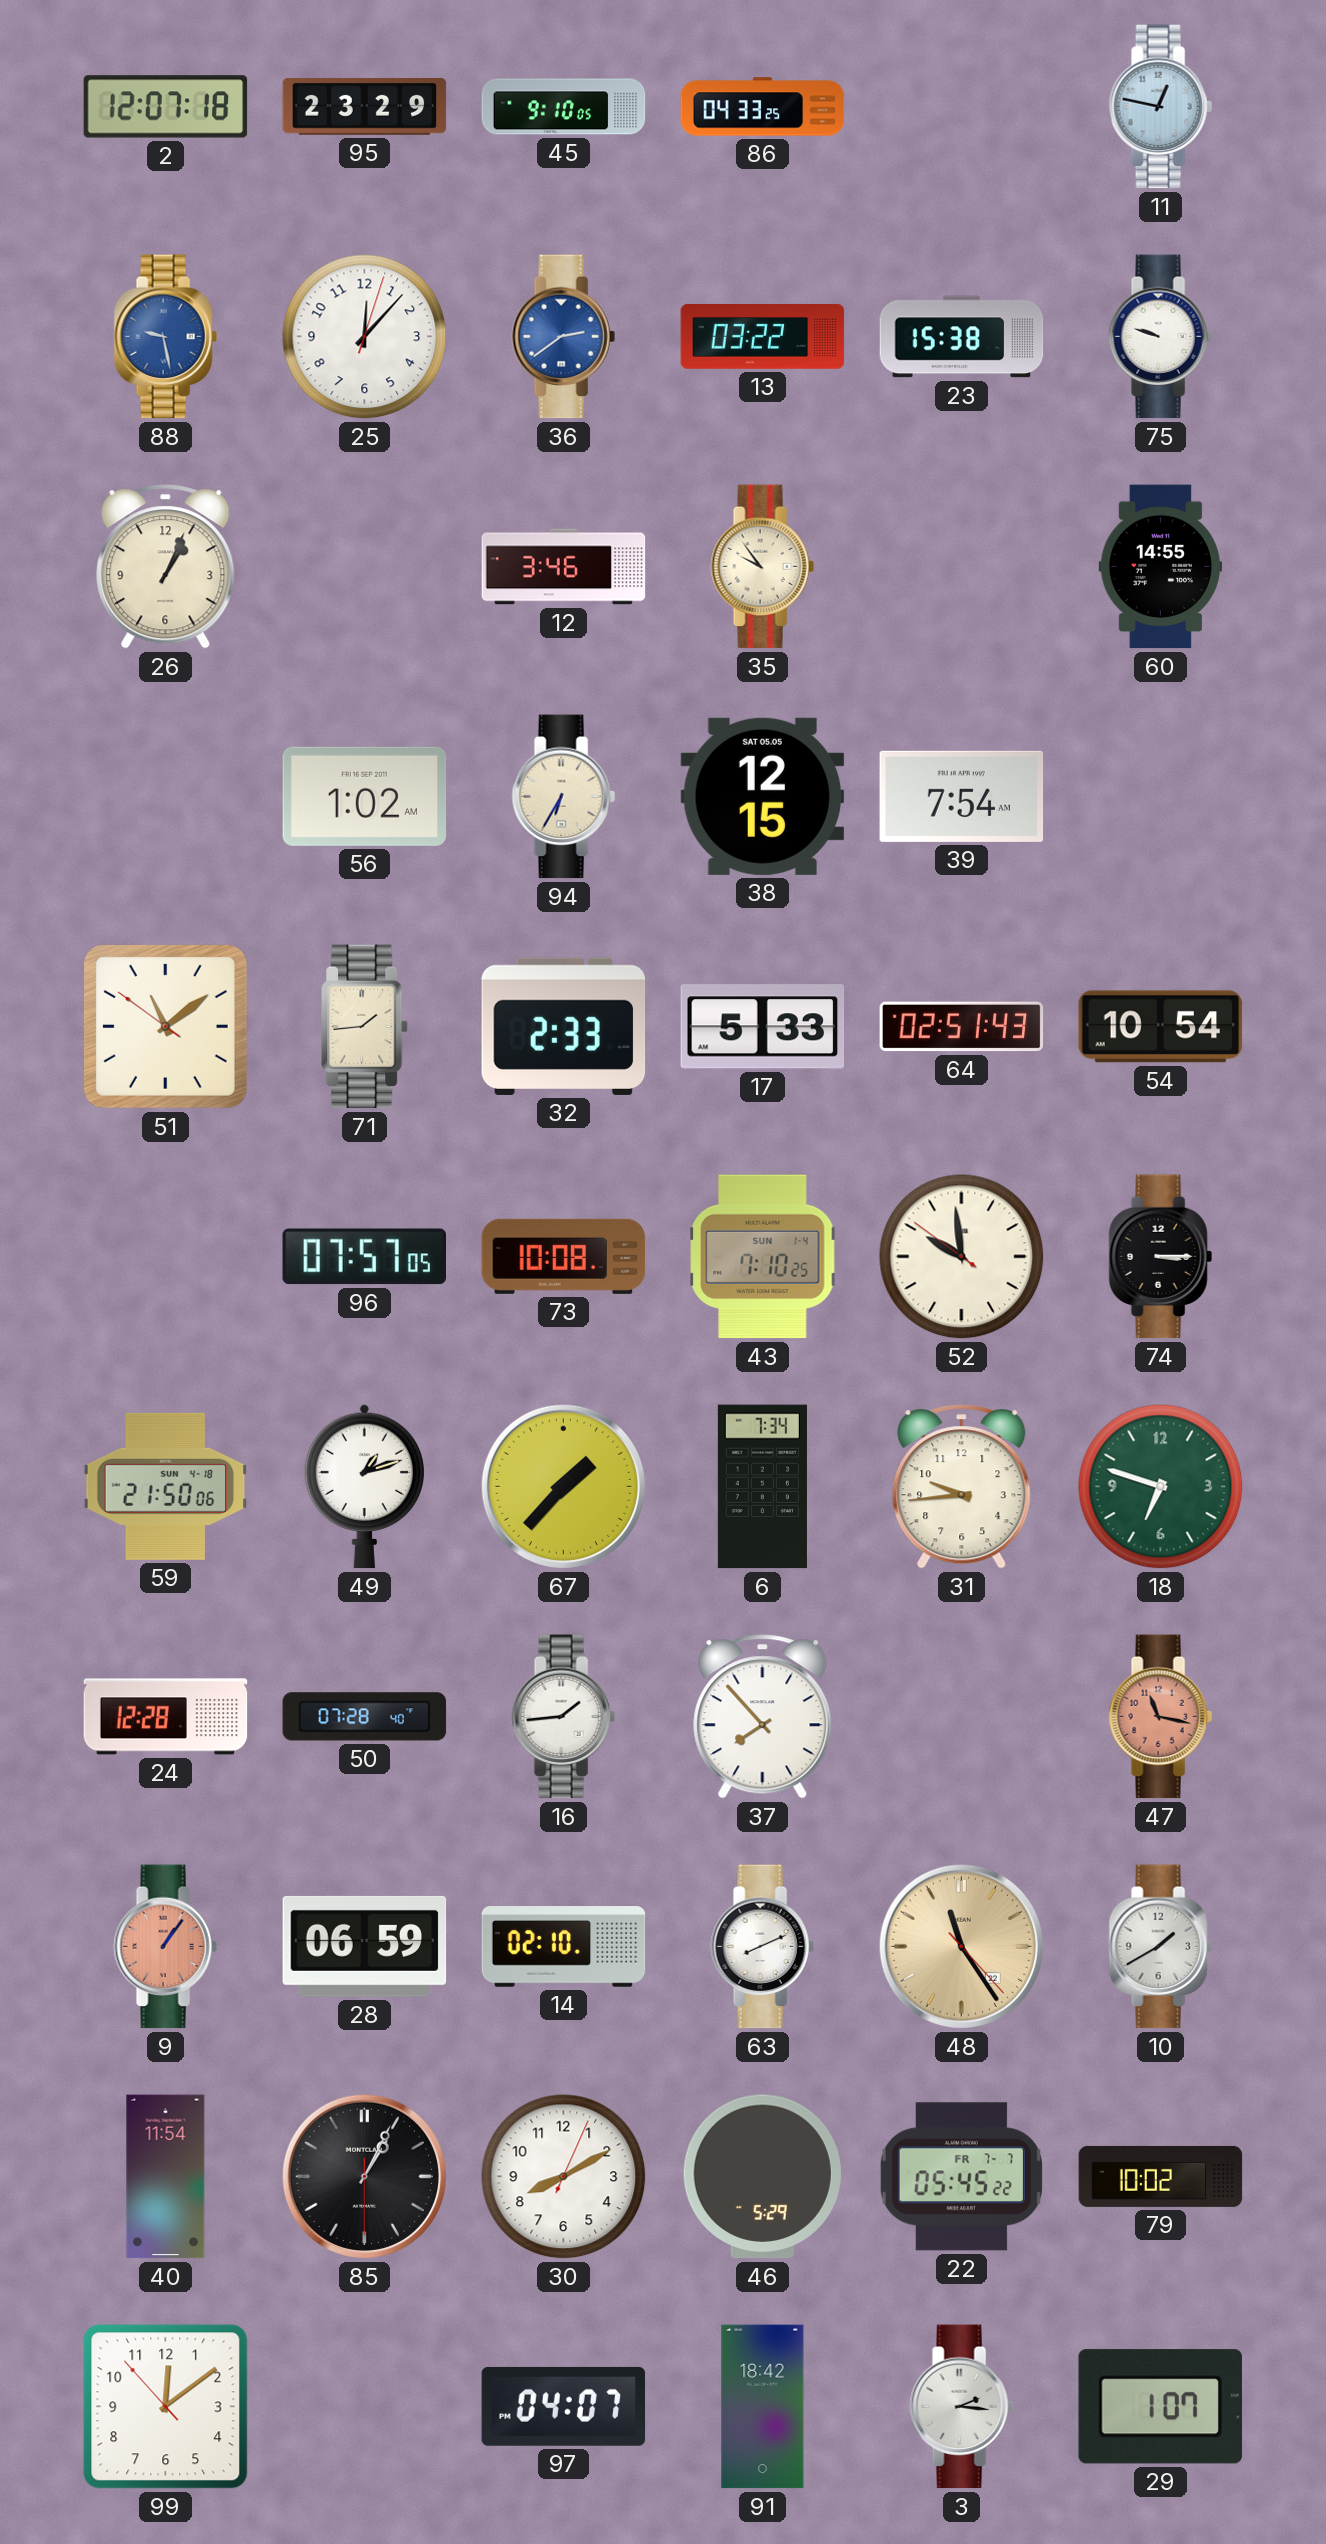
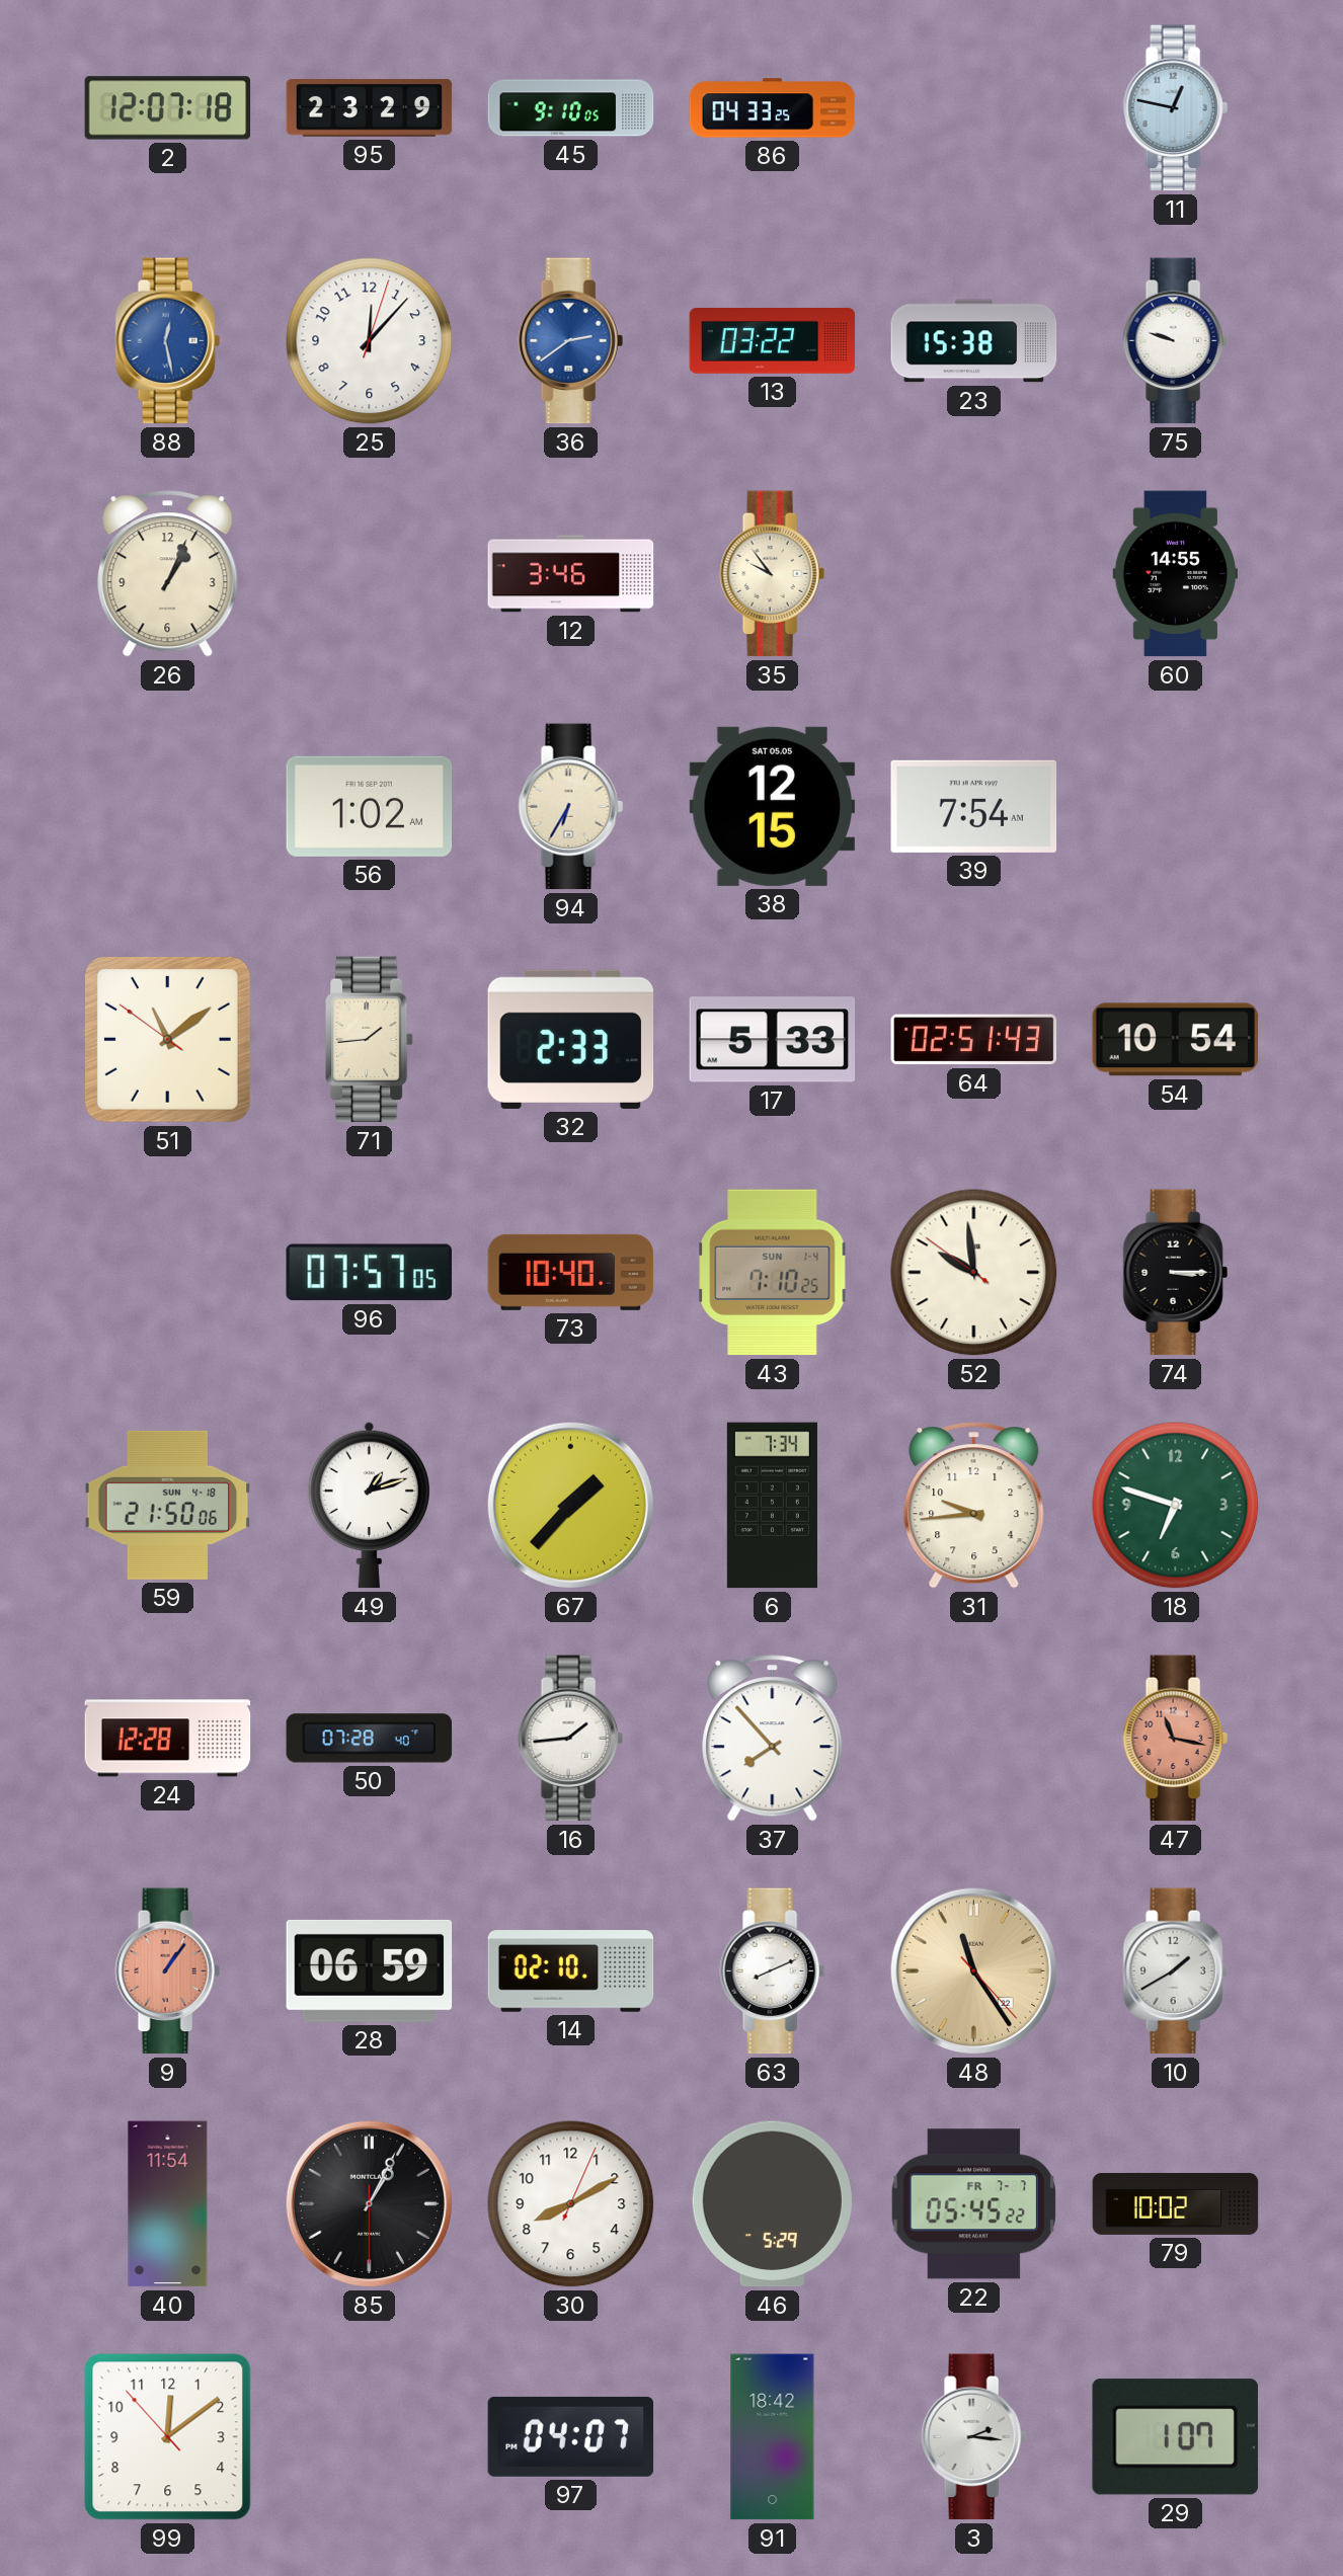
88: 9:28 -> 12:28 (167, 341)
73: 10:08 -> 10:40 (571, 1272)
